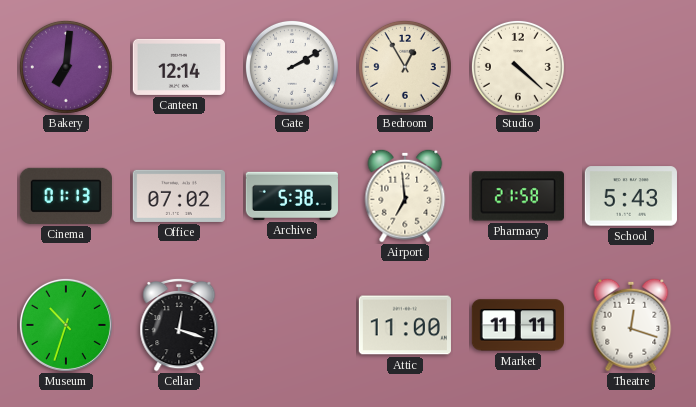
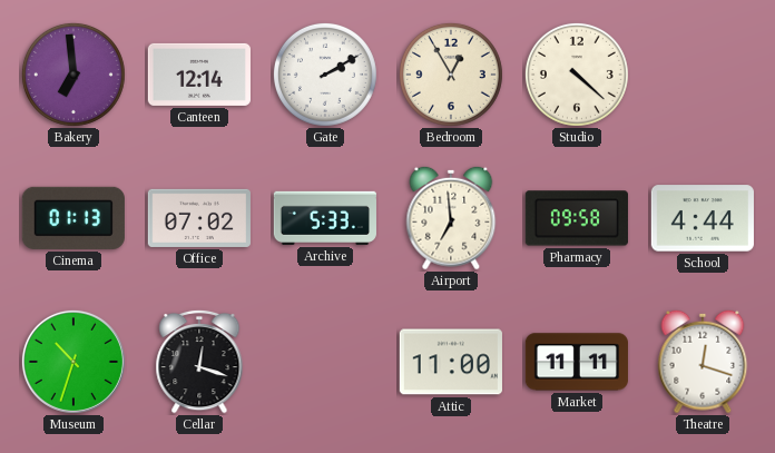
Bakery: 7:01 -> 6:59 (73, 75)
Archive: 5:38 -> 5:33 (324, 218)
Pharmacy: 21:58 -> 09:58 (577, 218)
School: 5:43 -> 4:44 (703, 218)
